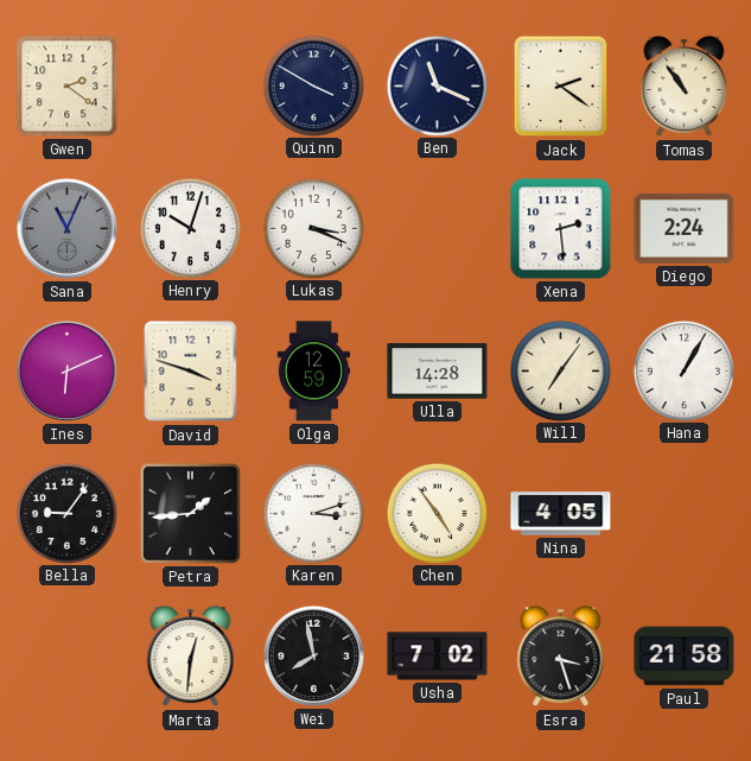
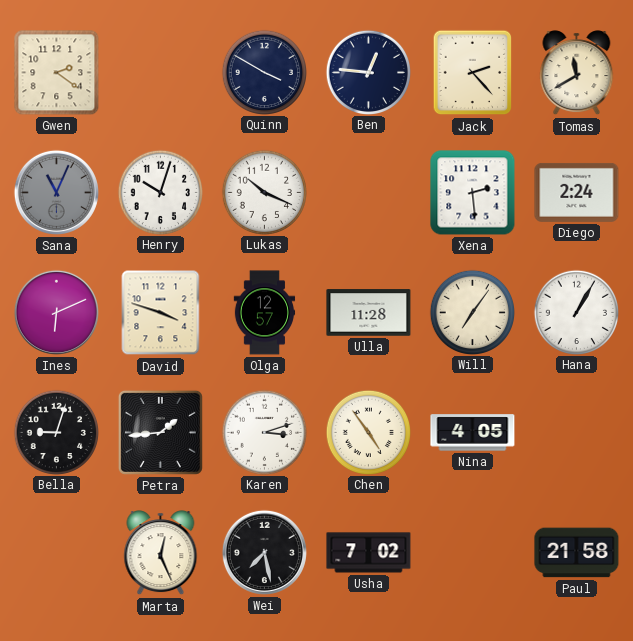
Ben: 11:19 -> 12:46 (368, 72)
Jack: 2:21 -> 2:23 (473, 73)
Tomas: 10:54 -> 11:40 (577, 73)
Lukas: 3:19 -> 10:19 (264, 192)
Olga: 12:59 -> 12:57 (265, 313)
Ulla: 14:28 -> 11:28 (369, 313)
Bella: 9:06 -> 9:03 (56, 432)
Marta: 12:31 -> 12:26 (161, 553)
Wei: 7:58 -> 7:28 (264, 552)
Esra: 3:27 -> none (561, 657)
